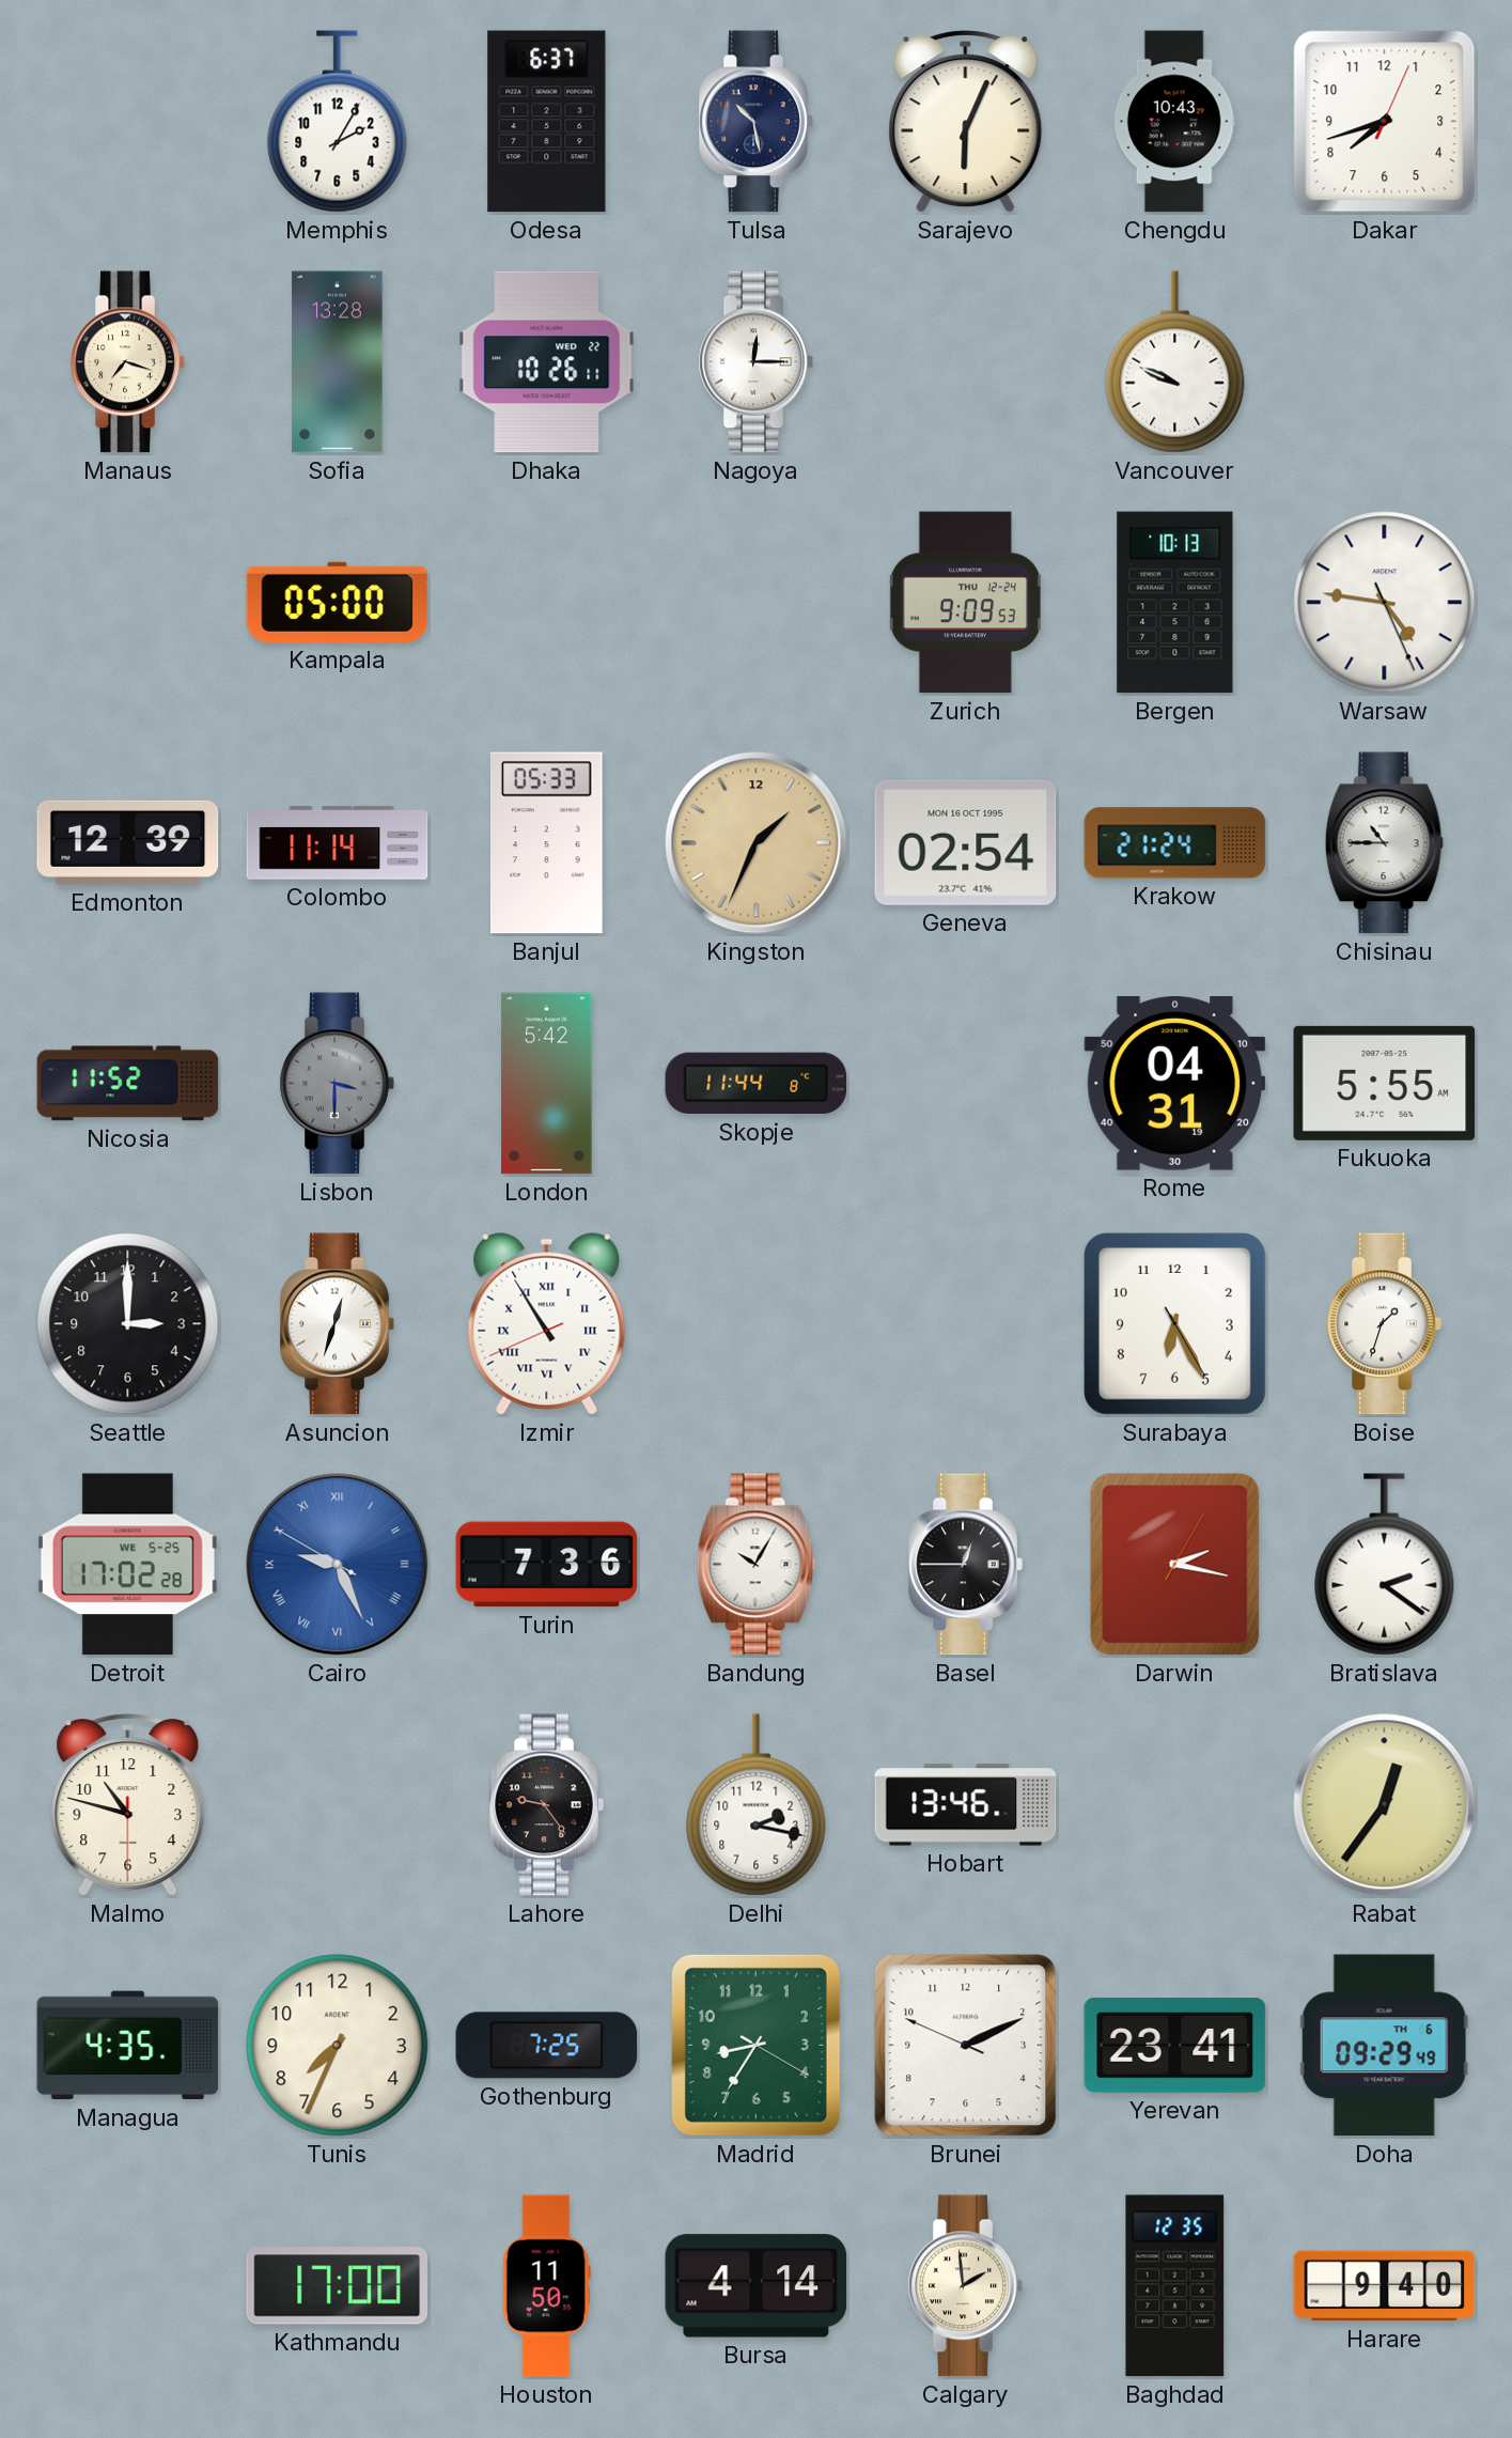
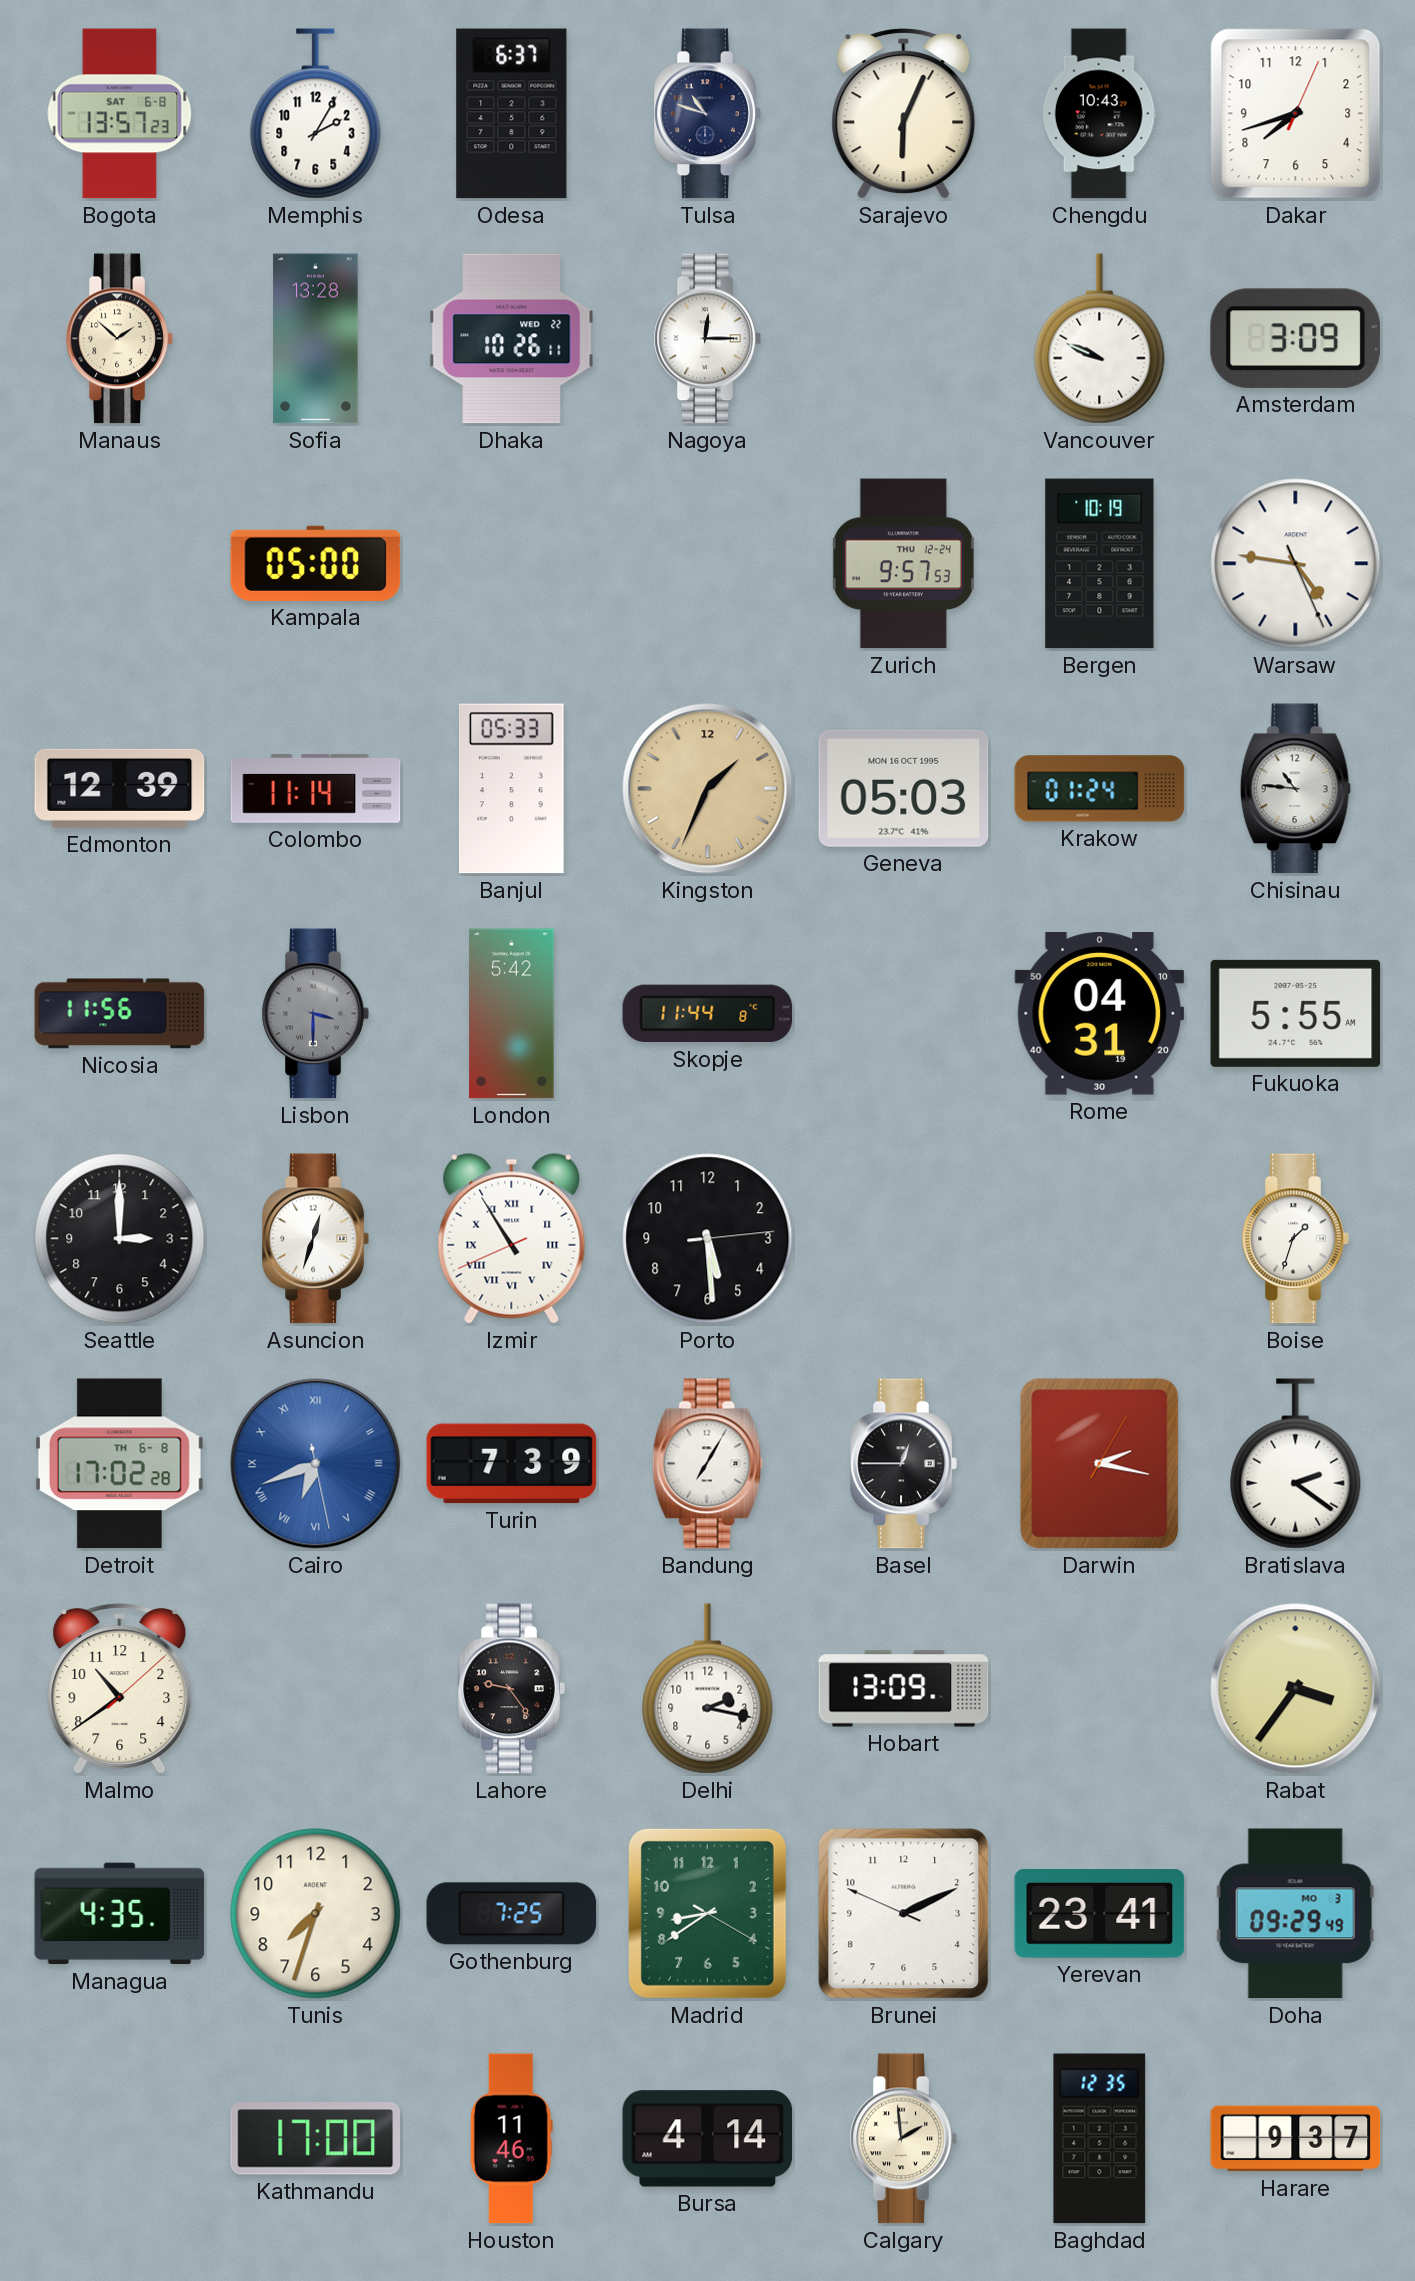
Bogota: none -> 13:57 (120, 114)
Tulsa: 10:28 -> 10:48 (707, 114)
Manaus: 7:18 -> 1:52 (119, 339)
Amsterdam: none -> 3:09 (1295, 338)
Zurich: 9:09 -> 9:57 (903, 564)
Bergen: 10:13 -> 10:19 (1100, 564)
Geneva: 02:54 -> 05:03 (904, 788)
Krakow: 21:24 -> 01:24 (1100, 789)
Chisinau: 10:45 -> 10:46 (1295, 789)
Nicosia: 11:52 -> 11:56 (120, 1014)
Porto: none -> 5:29 (708, 1239)
Surabaya: 6:25 -> none (1174, 1323)
Detroit date: WE 5-25 -> TH 6-8 (119, 1464)
Cairo: 9:25 -> 6:41 (316, 1464)
Turin: 7:36 -> 7:39 (512, 1464)
Bandung: 10:05 -> 7:05 (707, 1464)
Malmo: 10:47 -> 10:39 (120, 1689)
Hobart: 13:46 -> 13:09 (904, 1689)
Rabat: 12:36 -> 3:36 (1296, 1689)
Tunis: 7:34 -> 7:33 (316, 1914)
Madrid: 8:35 -> 8:39 (707, 1913)
Doha date: TH 6 -> MO 3 (1295, 1914)
Houston: 11:50 -> 11:46 (511, 2139)
Harare: 9:40 -> 9:37 (1296, 2139)
